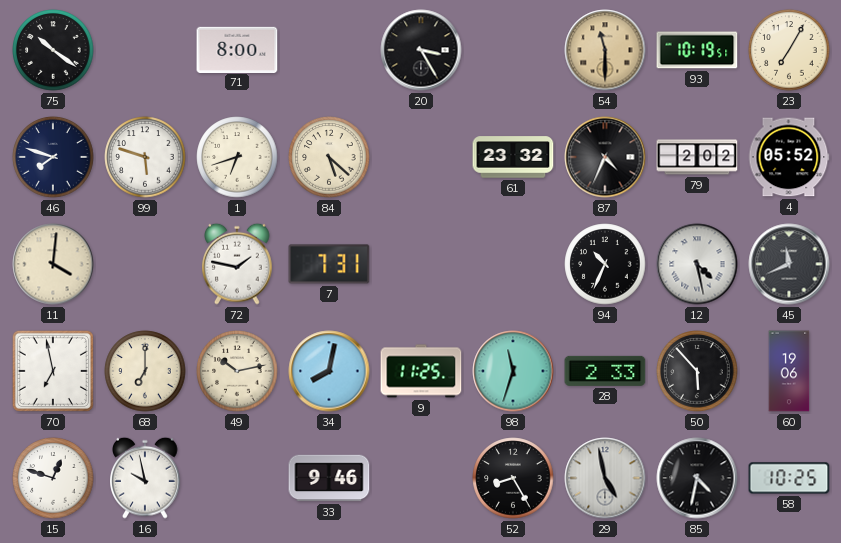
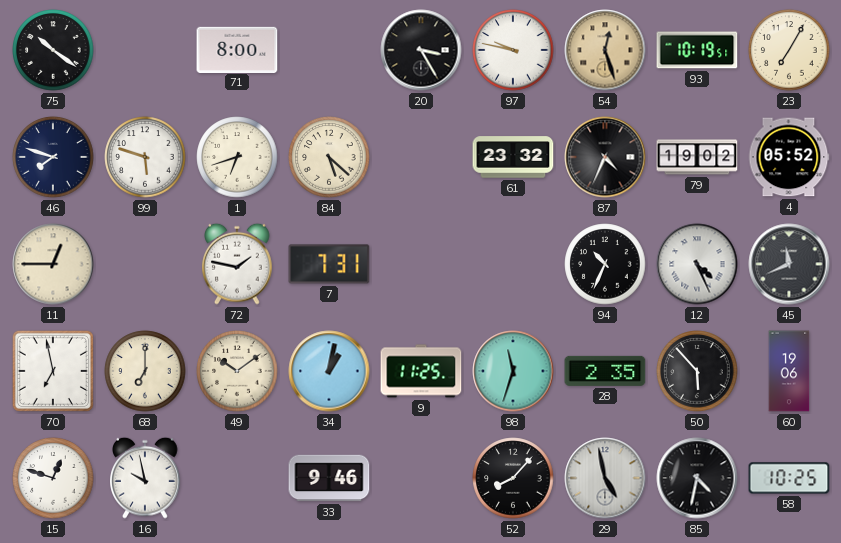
97: none -> 9:47 (513, 50)
54: 11:30 -> 12:27 (605, 50)
79: 2:02 -> 19:02 (697, 157)
11: 4:01 -> 12:45 (53, 264)
12: 4:28 -> 4:26 (697, 264)
49: 10:13 -> 10:09 (237, 371)
34: 8:02 -> 1:02 (329, 371)
28: 2:33 -> 2:35 (605, 371)
52: 8:25 -> 8:07 (513, 478)
